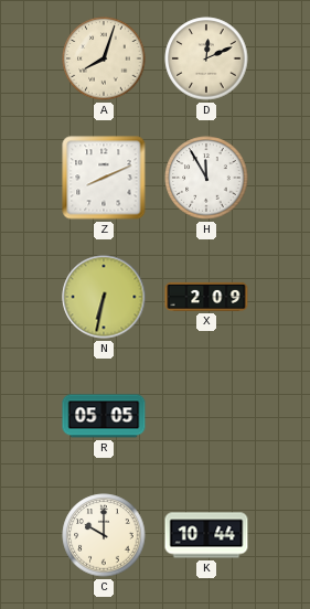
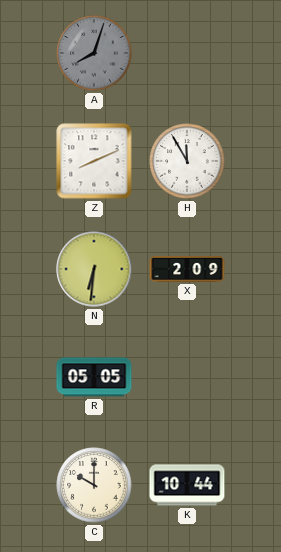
A dial: cream -> grey (94, 53)
D: 12:11 -> none (206, 58)
N: 6:32 -> 6:31 (94, 269)
